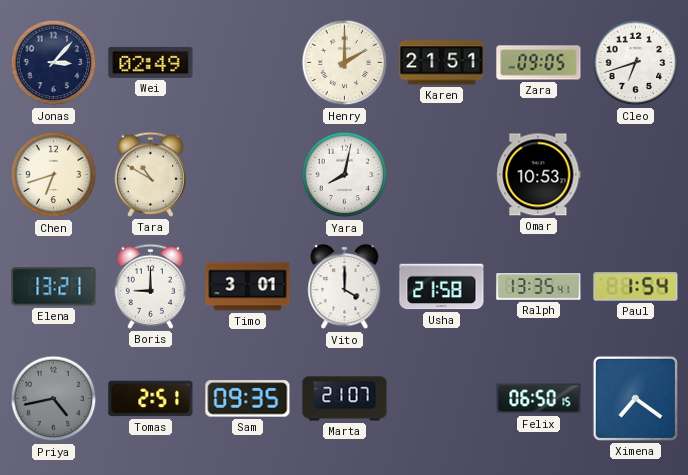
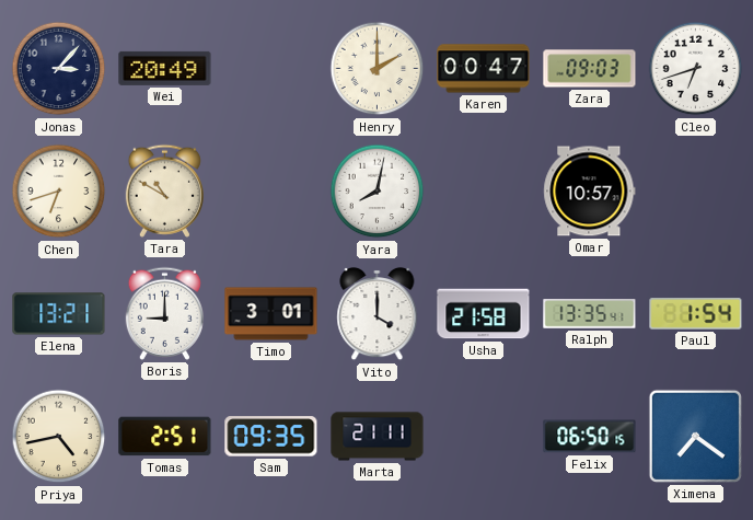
Wei: 02:49 -> 20:49 (165, 68)
Karen: 21:51 -> 00:47 (484, 69)
Zara: 09:05 -> 09:03 (590, 69)
Omar: 10:53 -> 10:57 (590, 192)
Priya dial: grey -> cream (59, 437)
Marta: 21:07 -> 21:11 (378, 437)
